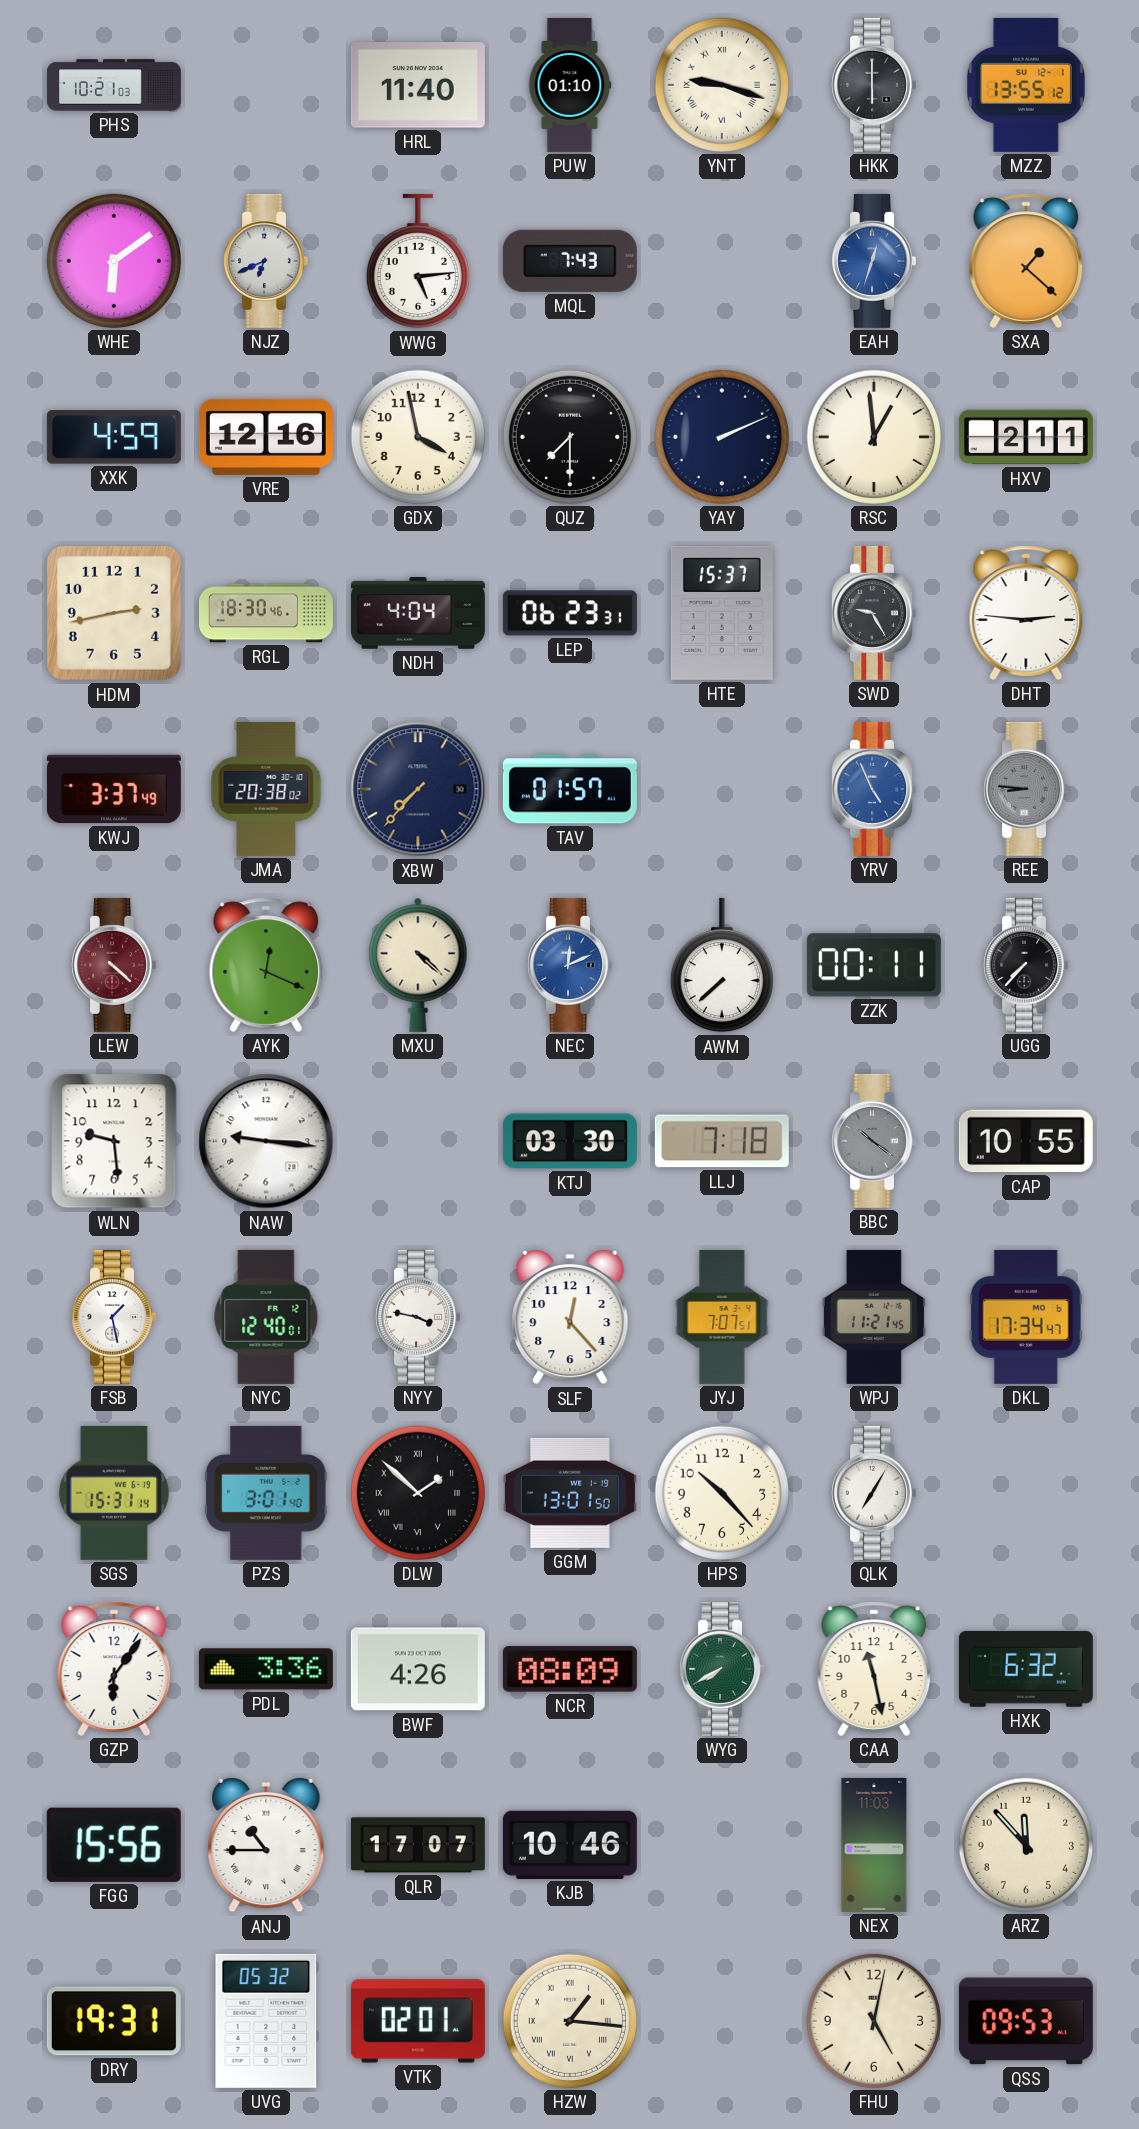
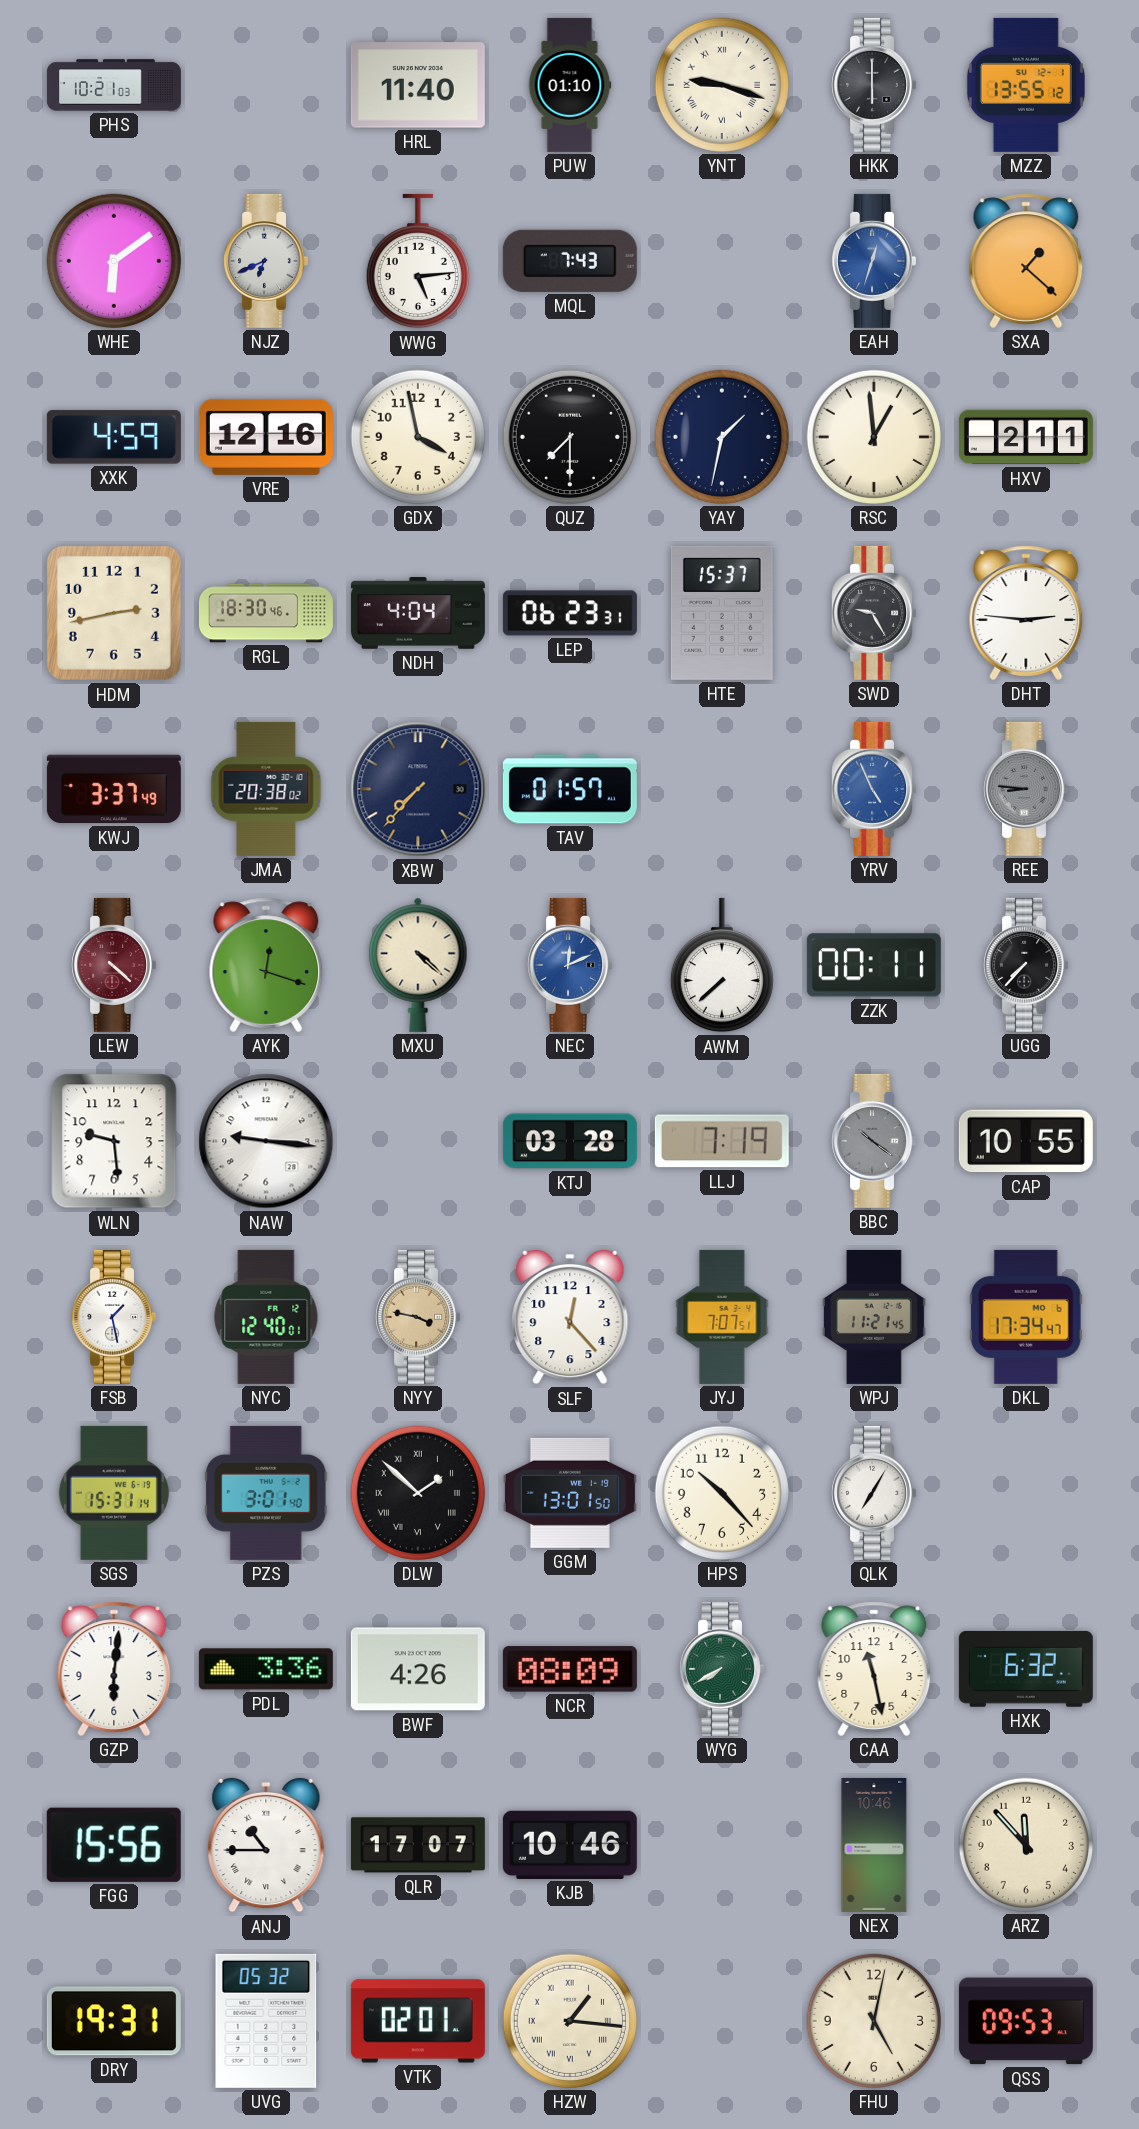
YAY: 2:11 -> 1:32 (722, 437)
AYK: 12:19 -> 12:18 (266, 965)
KTJ: 03:30 -> 03:28 (570, 1141)
LLJ: 7:18 -> 7:19 (722, 1141)
NYY dial: white -> champagne (417, 1317)
GZP: 6:06 -> 6:01 (114, 1669)
NEX: 11:03 -> 10:46 (874, 1845)
